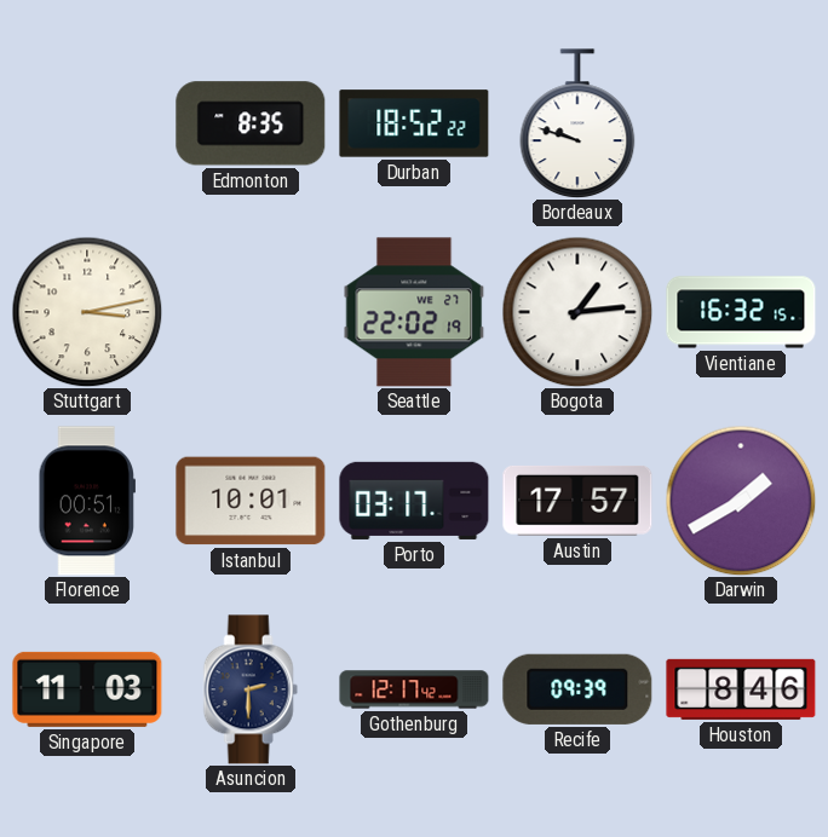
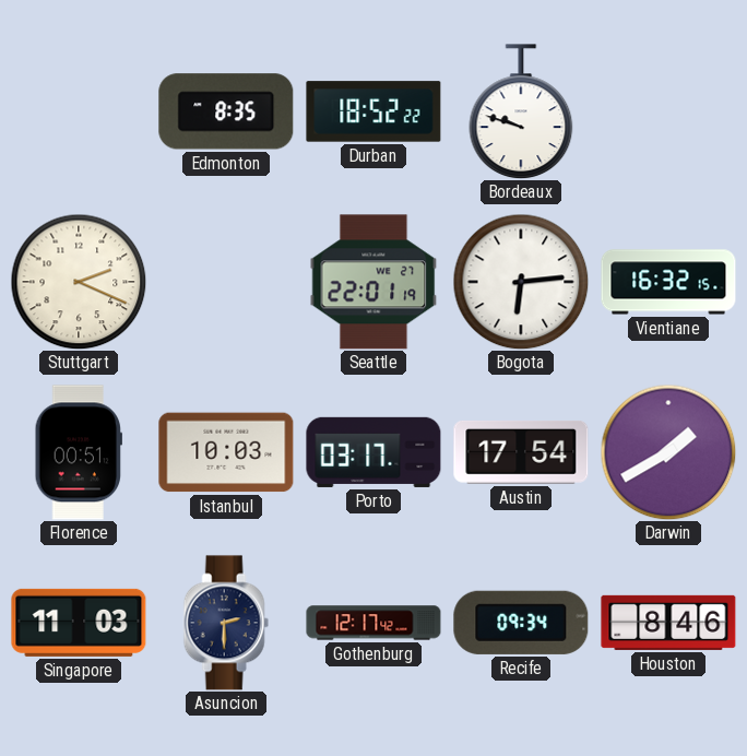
Stuttgart: 3:13 -> 2:19 (79, 282)
Seattle: 22:02 -> 22:01 (373, 282)
Bogota: 1:14 -> 6:14 (521, 282)
Istanbul: 10:01 -> 10:03 (226, 452)
Austin: 17:57 -> 17:54 (521, 452)
Recife: 09:39 -> 09:34 (521, 623)
